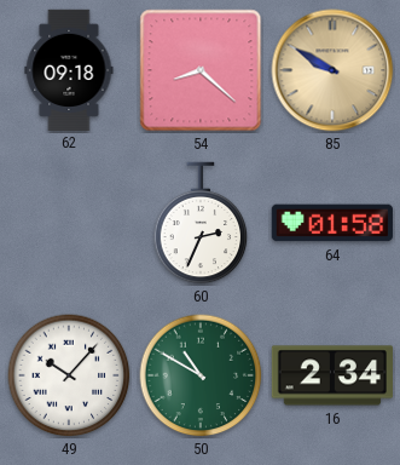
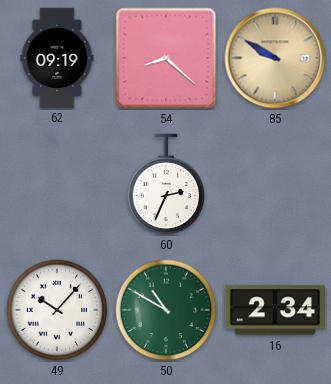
62: 09:18 -> 09:19 (57, 57)
64: 01:58 -> none (331, 223)
